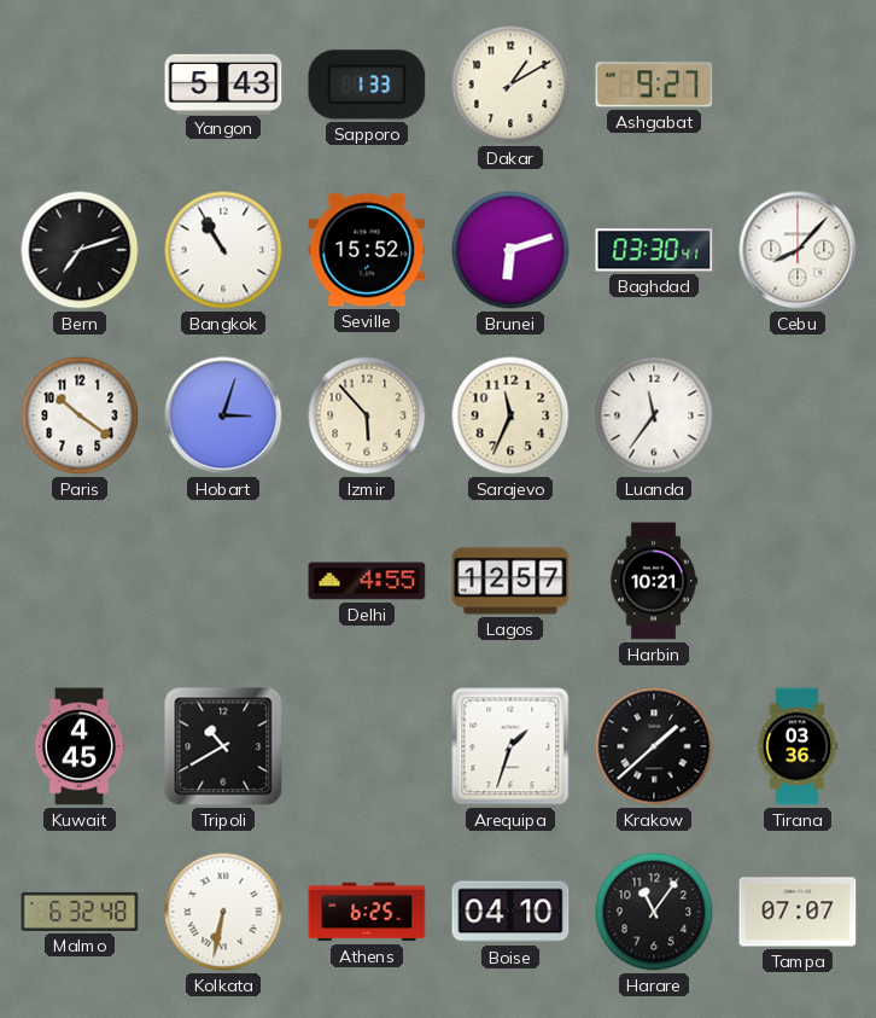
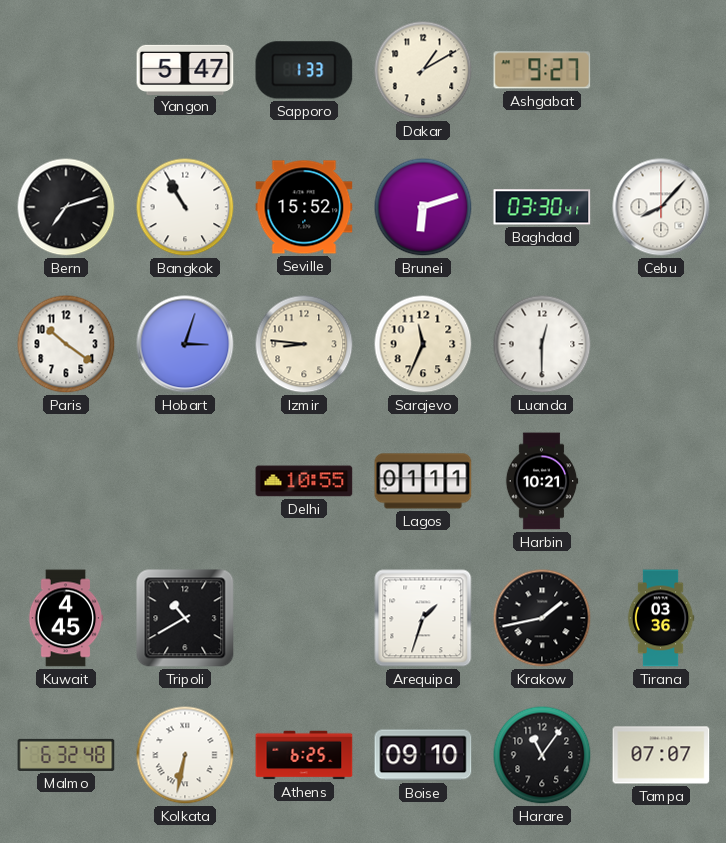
Yangon: 5:43 -> 5:47 (185, 69)
Izmir: 5:53 -> 8:46 (304, 344)
Luanda: 11:36 -> 12:30 (542, 344)
Delhi: 4:55 -> 10:55 (304, 481)
Lagos: 12:57 -> 01:11 (423, 481)
Krakow: 1:38 -> 1:43 (542, 618)
Boise: 04:10 -> 09:10 (423, 755)
